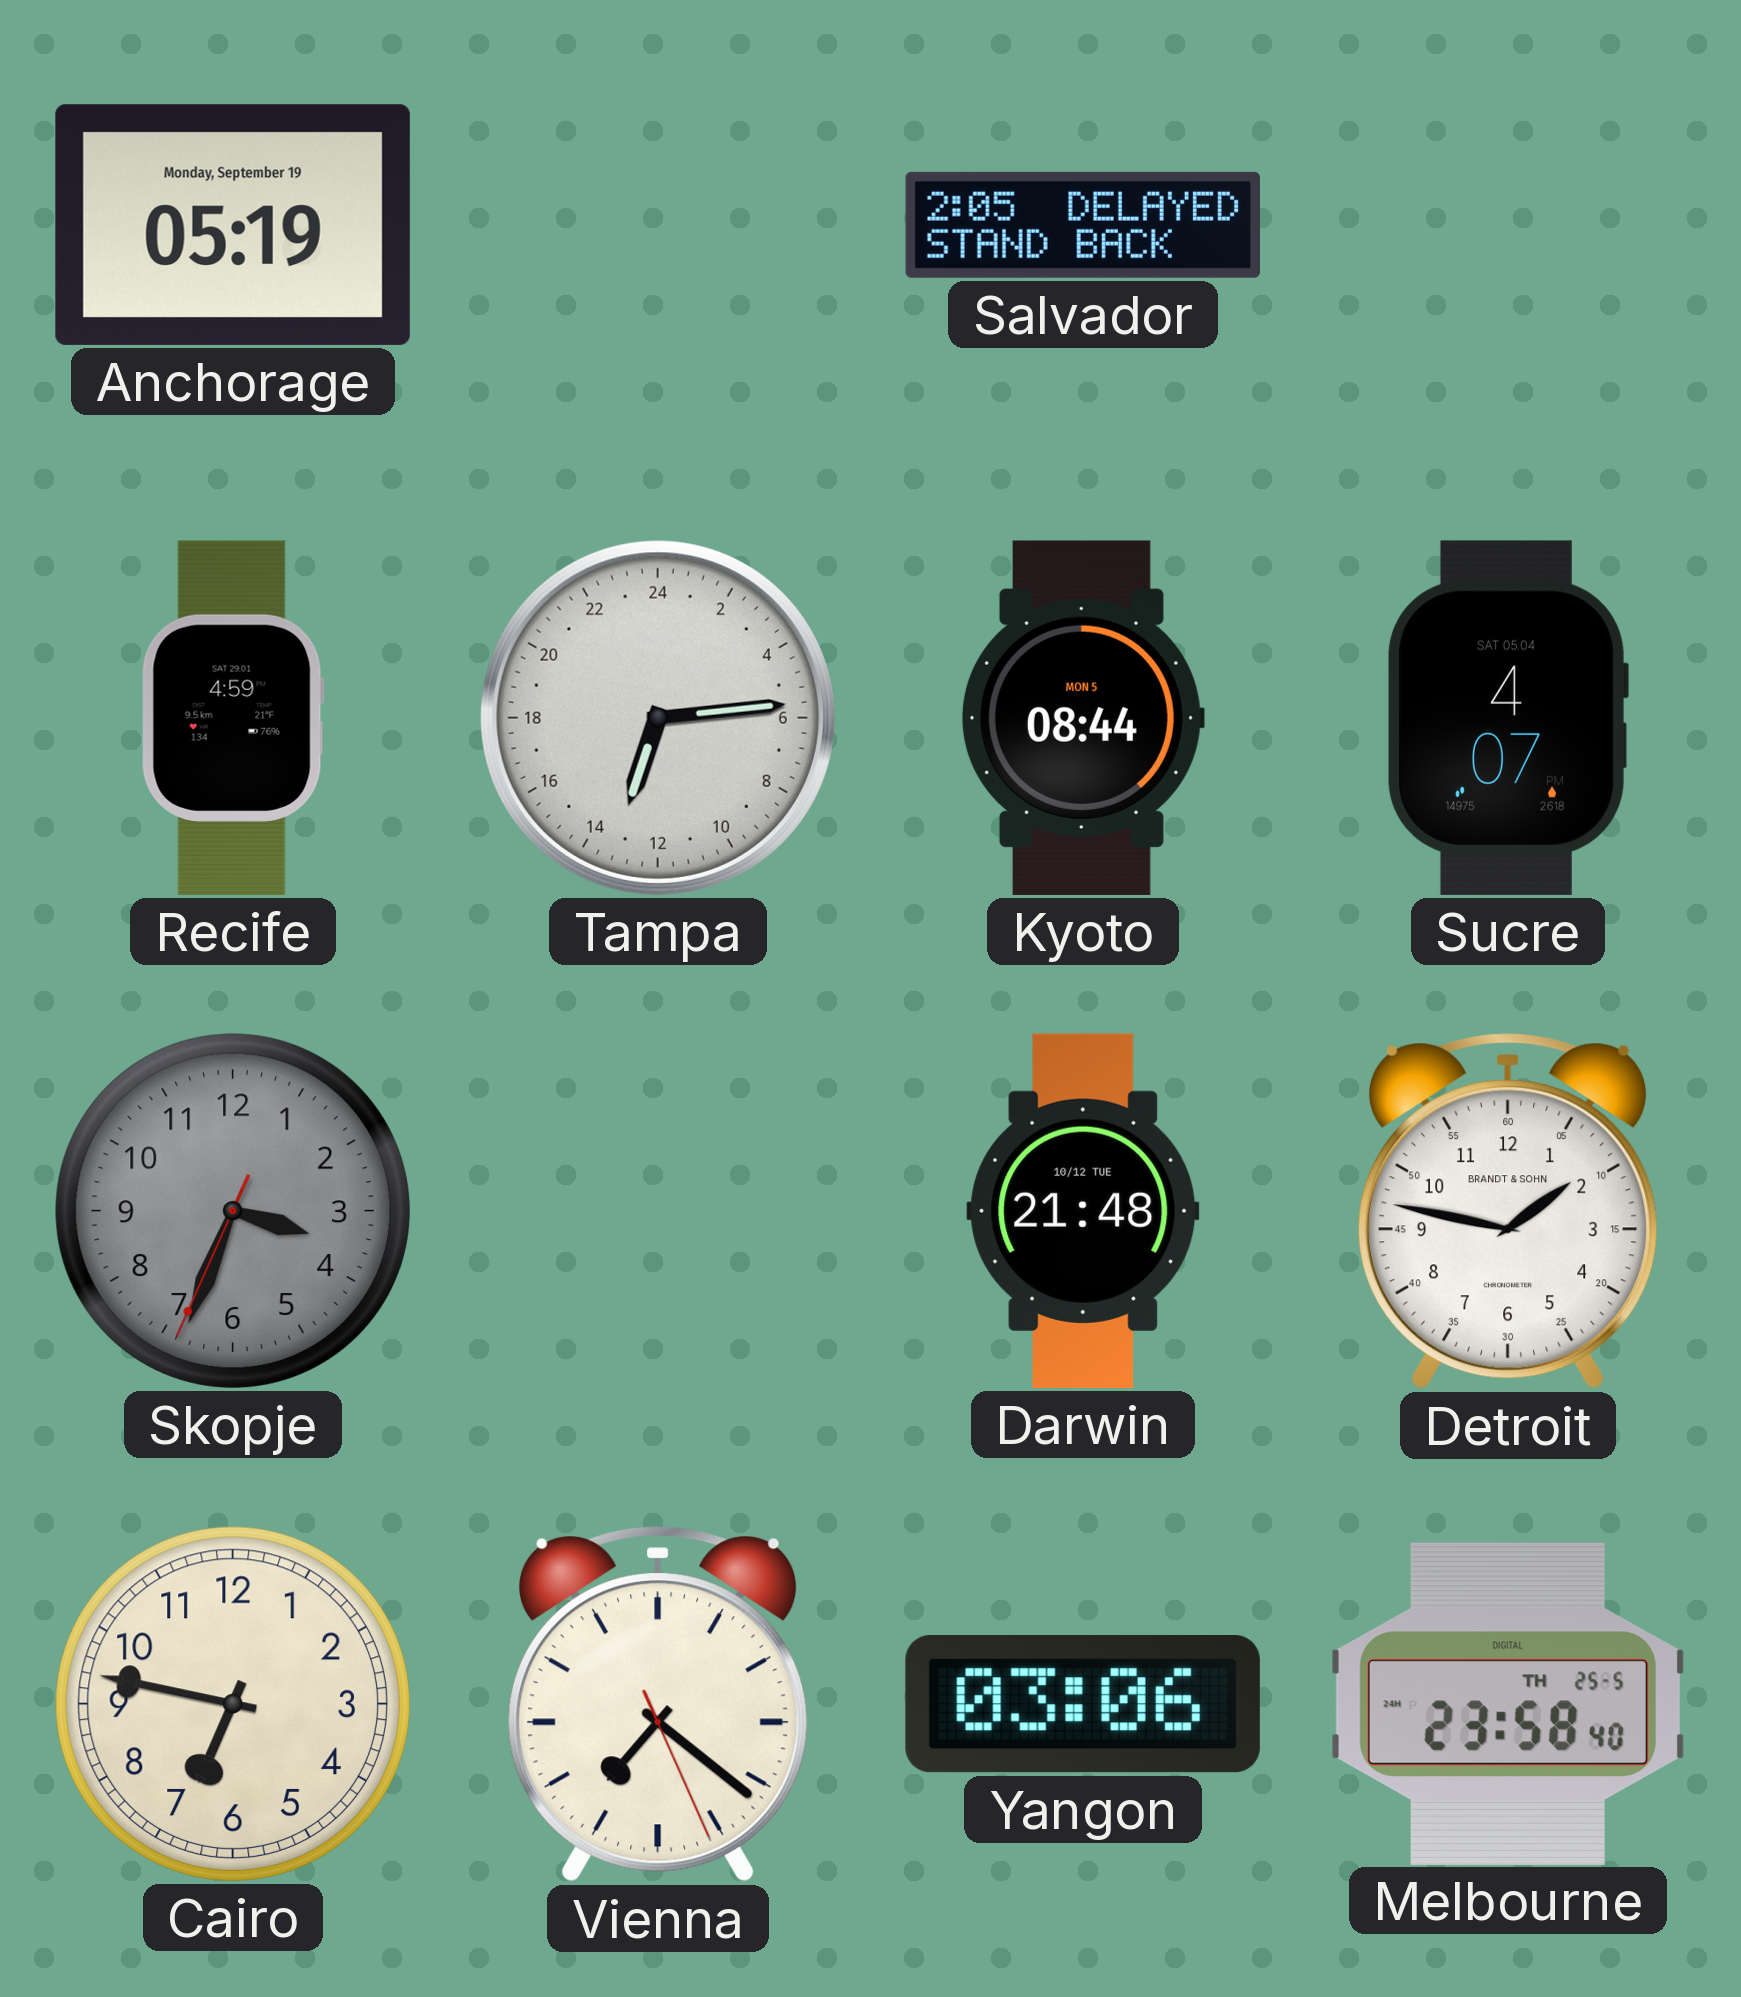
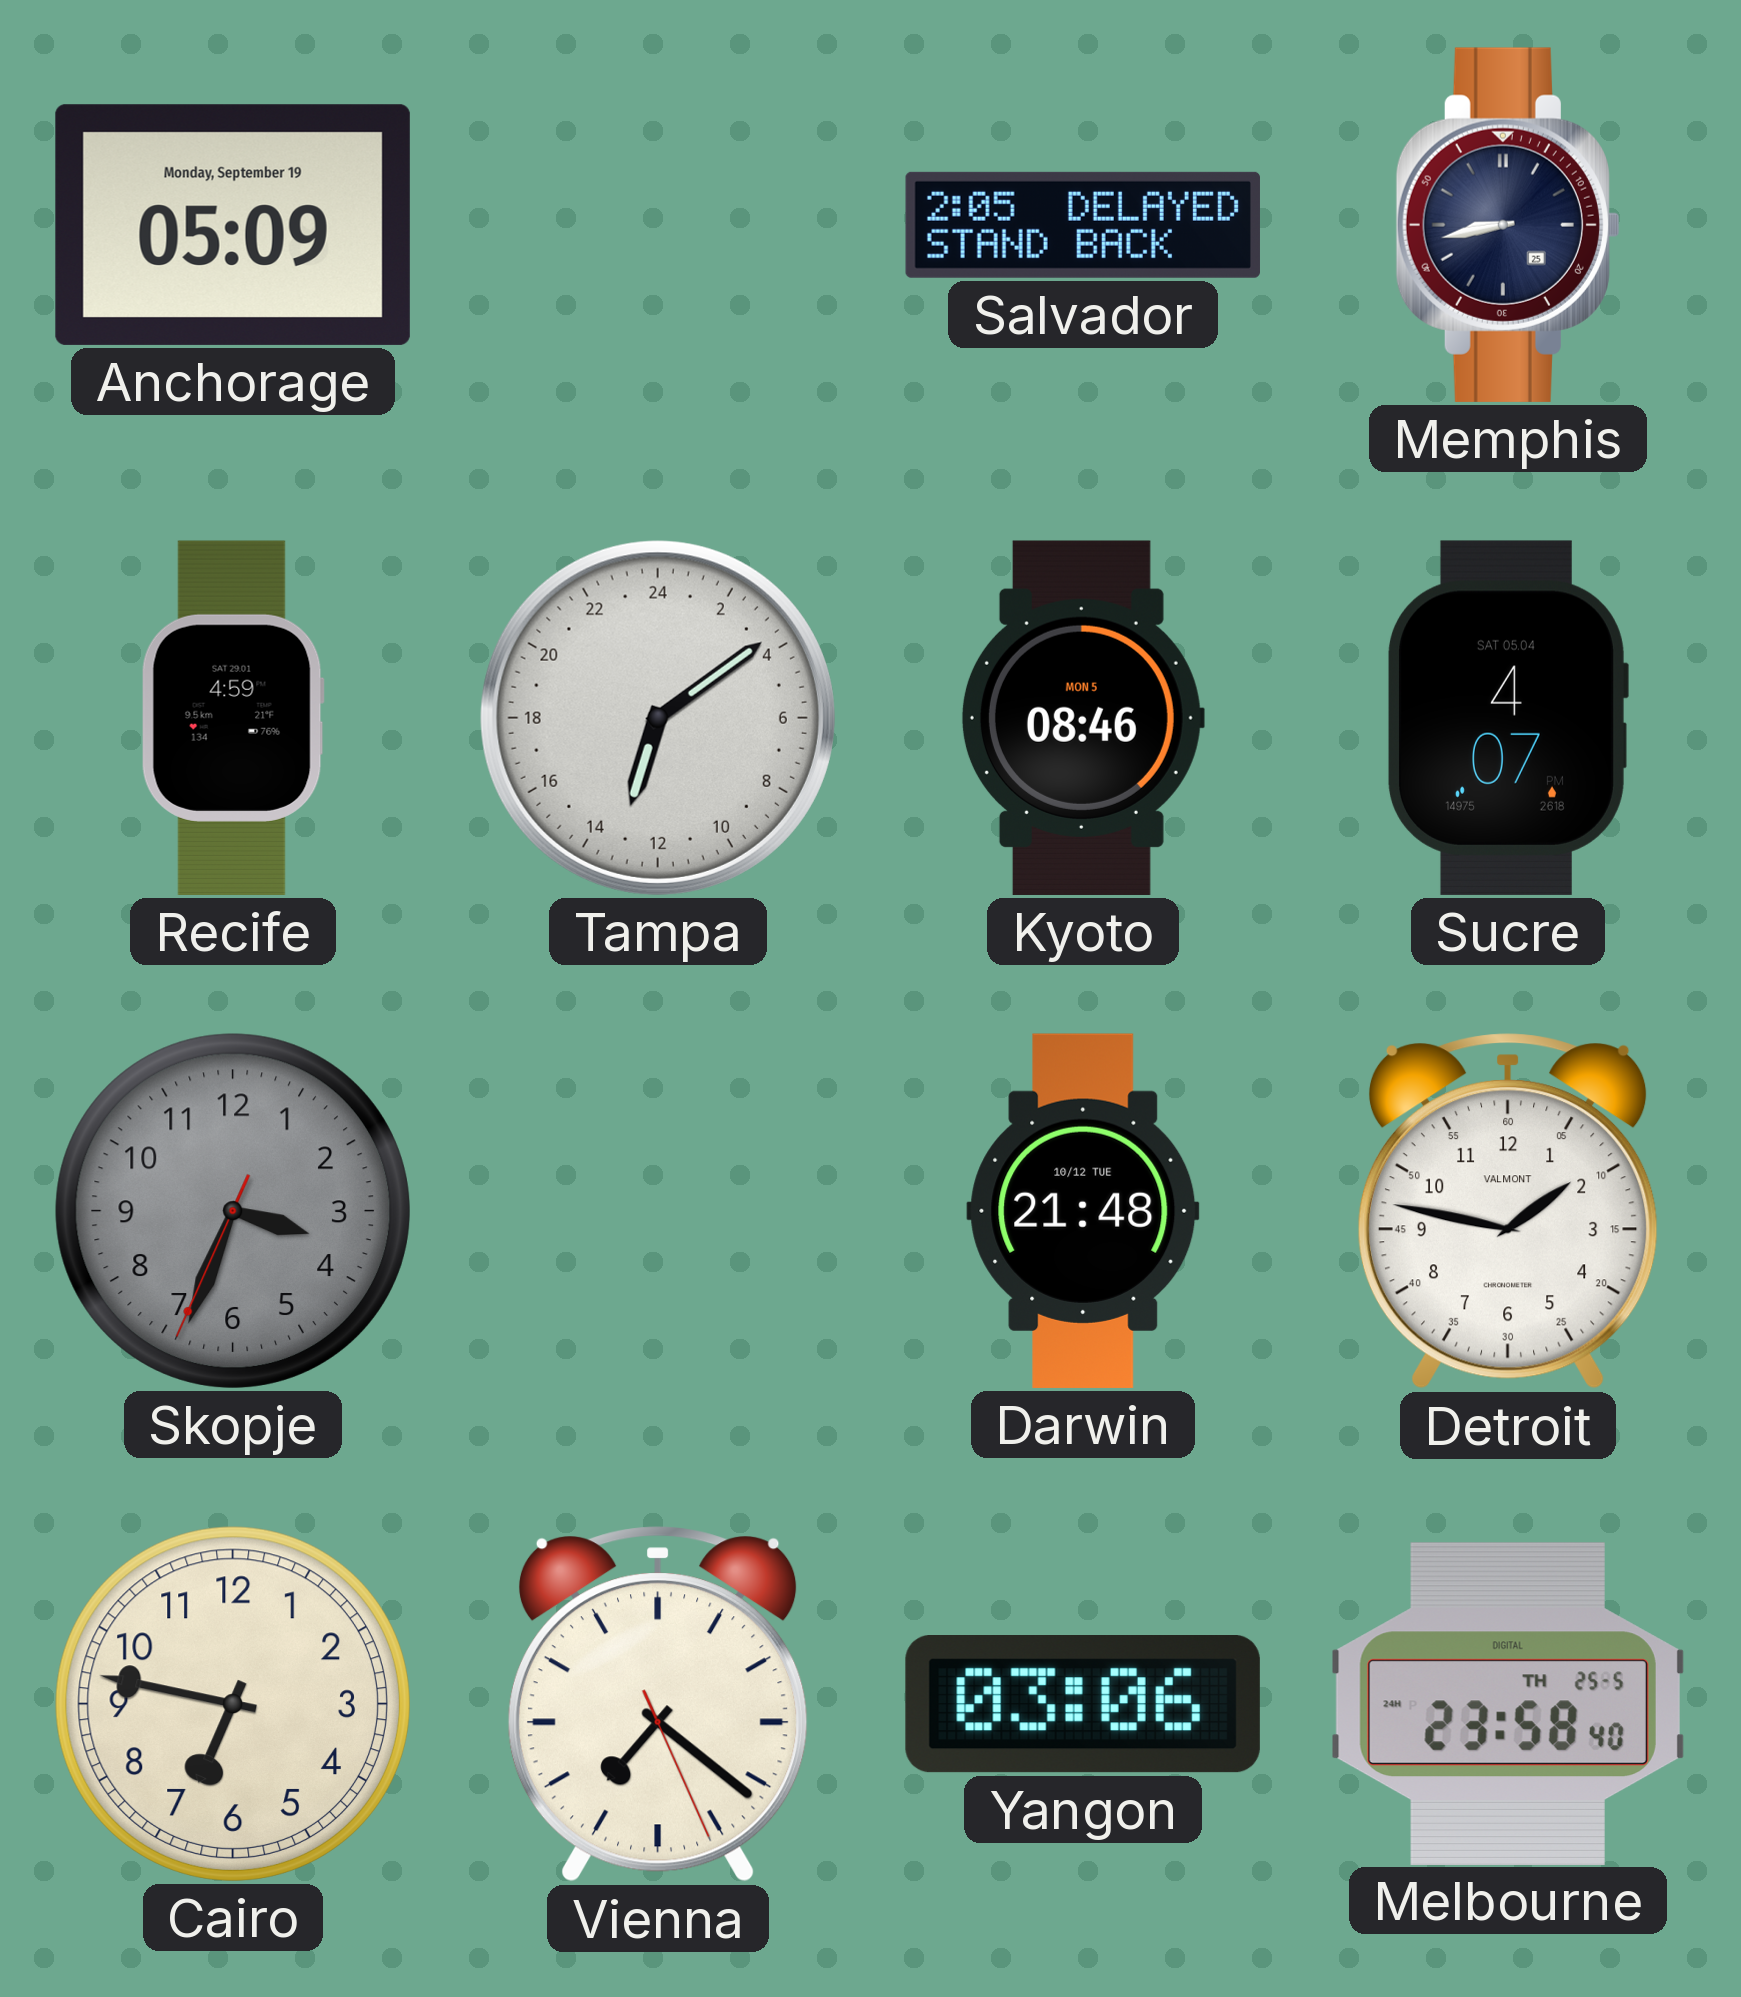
Anchorage: 05:19 -> 05:09 (233, 225)
Memphis: none -> 8:43 (1508, 225)
Tampa: 13:14 -> 13:09 (658, 718)
Kyoto: 08:44 -> 08:46 (1082, 718)
Detroit brand: BRANDT & SOHN -> VALMONT (1508, 1211)
